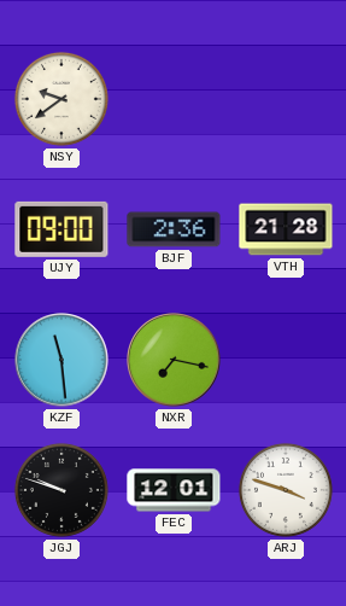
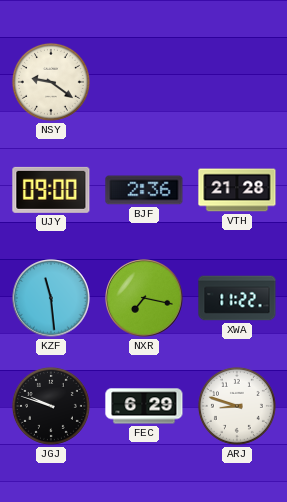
NSY: 9:39 -> 9:21 (51, 82)
XWA: none -> 11:22 (237, 298)
FEC: 12:01 -> 6:29 (144, 406)
ARJ: 3:48 -> 8:48 (237, 406)
